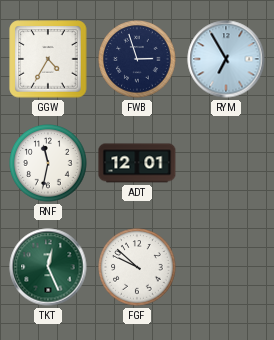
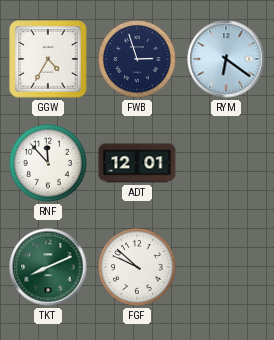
RYM: 6:55 -> 6:21 (226, 59)
RNF: 11:32 -> 11:53 (48, 163)
TKT: 12:26 -> 8:11 (48, 267)
